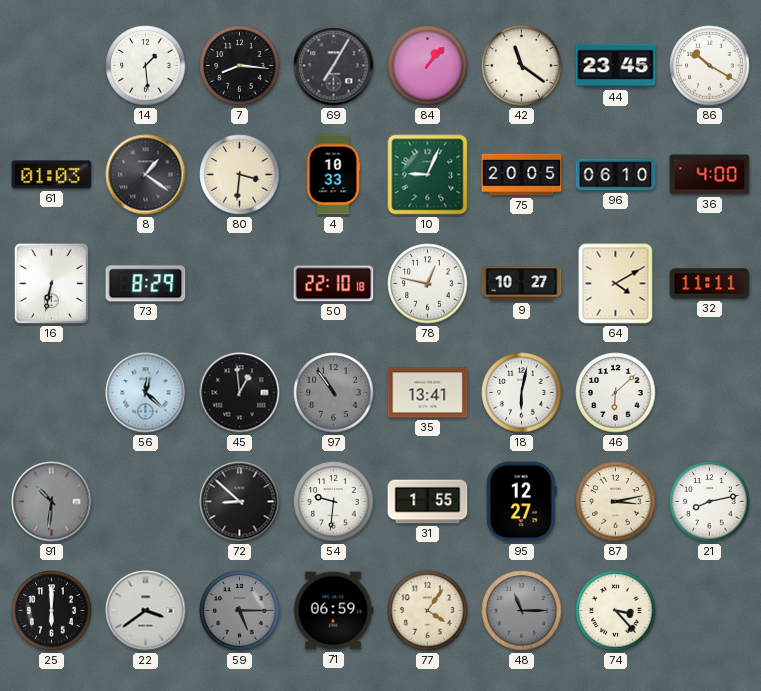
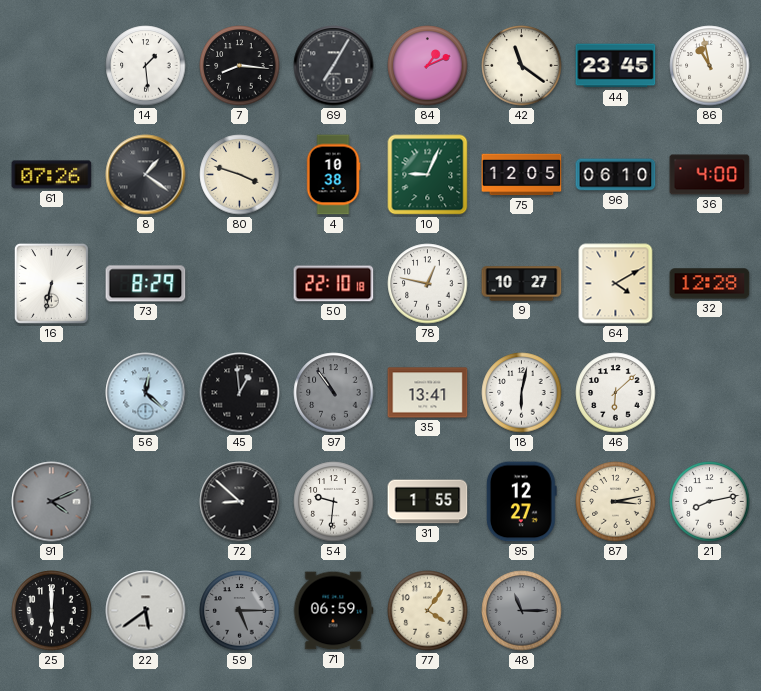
84: 1:07 -> 1:11 (428, 66)
86: 10:20 -> 10:58 (710, 66)
61: 01:03 -> 07:26 (52, 175)
80: 3:31 -> 3:48 (240, 175)
4: 10:33 -> 10:38 (333, 175)
75: 20:05 -> 12:05 (522, 175)
32: 11:11 -> 12:28 (710, 284)
91: 10:31 -> 4:11 (52, 502)
22: 3:39 -> 5:39 (146, 611)
74: 3:23 -> none (616, 611)
